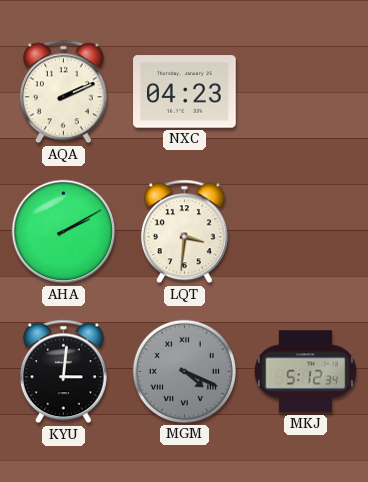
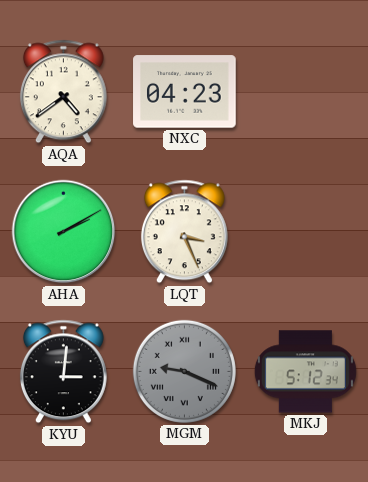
AQA: 2:11 -> 4:39 (63, 92)
LQT: 3:31 -> 3:26 (184, 232)
MGM: 4:19 -> 9:19 (184, 371)
